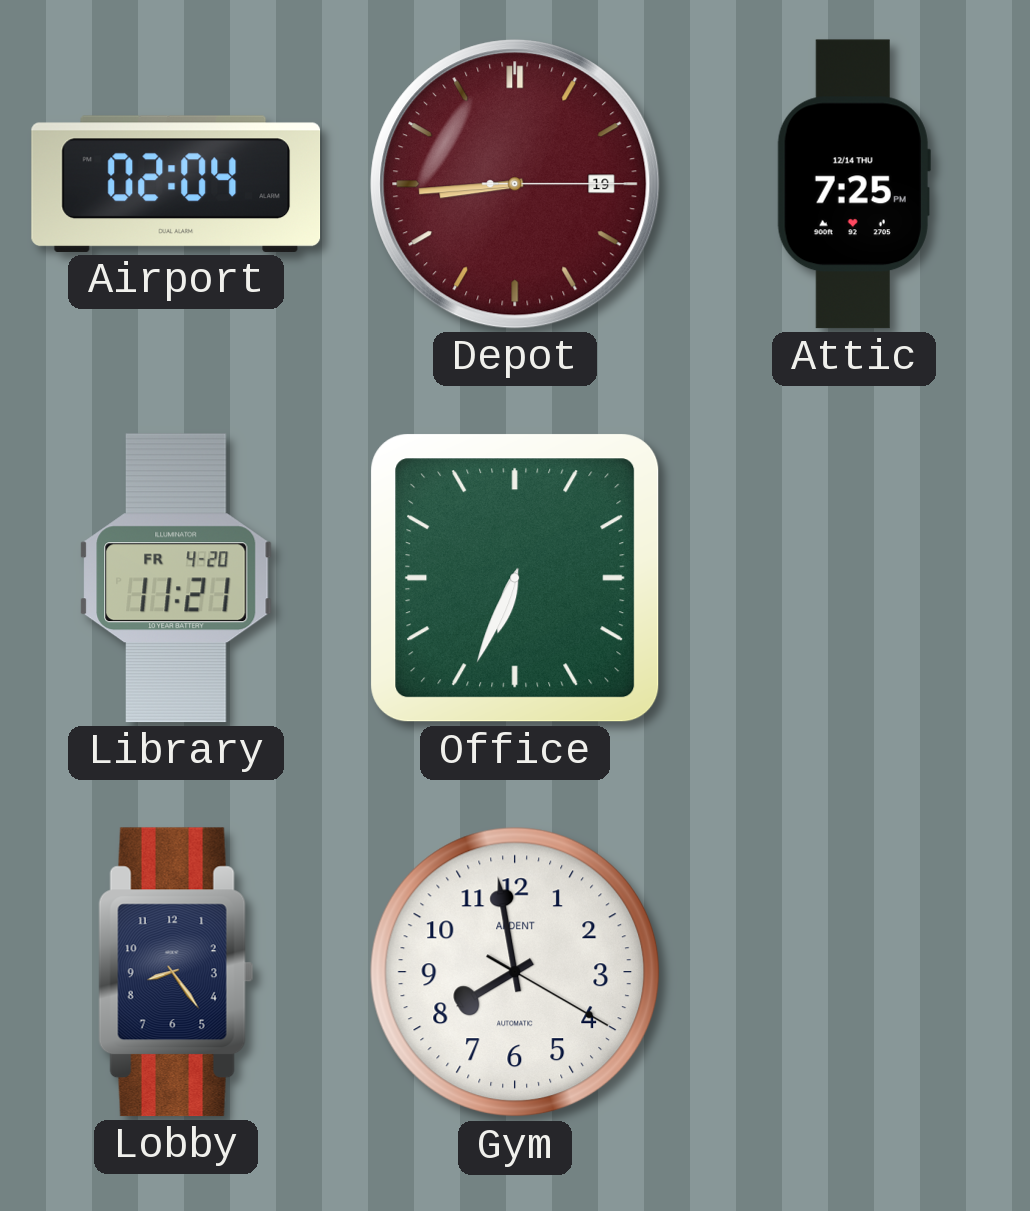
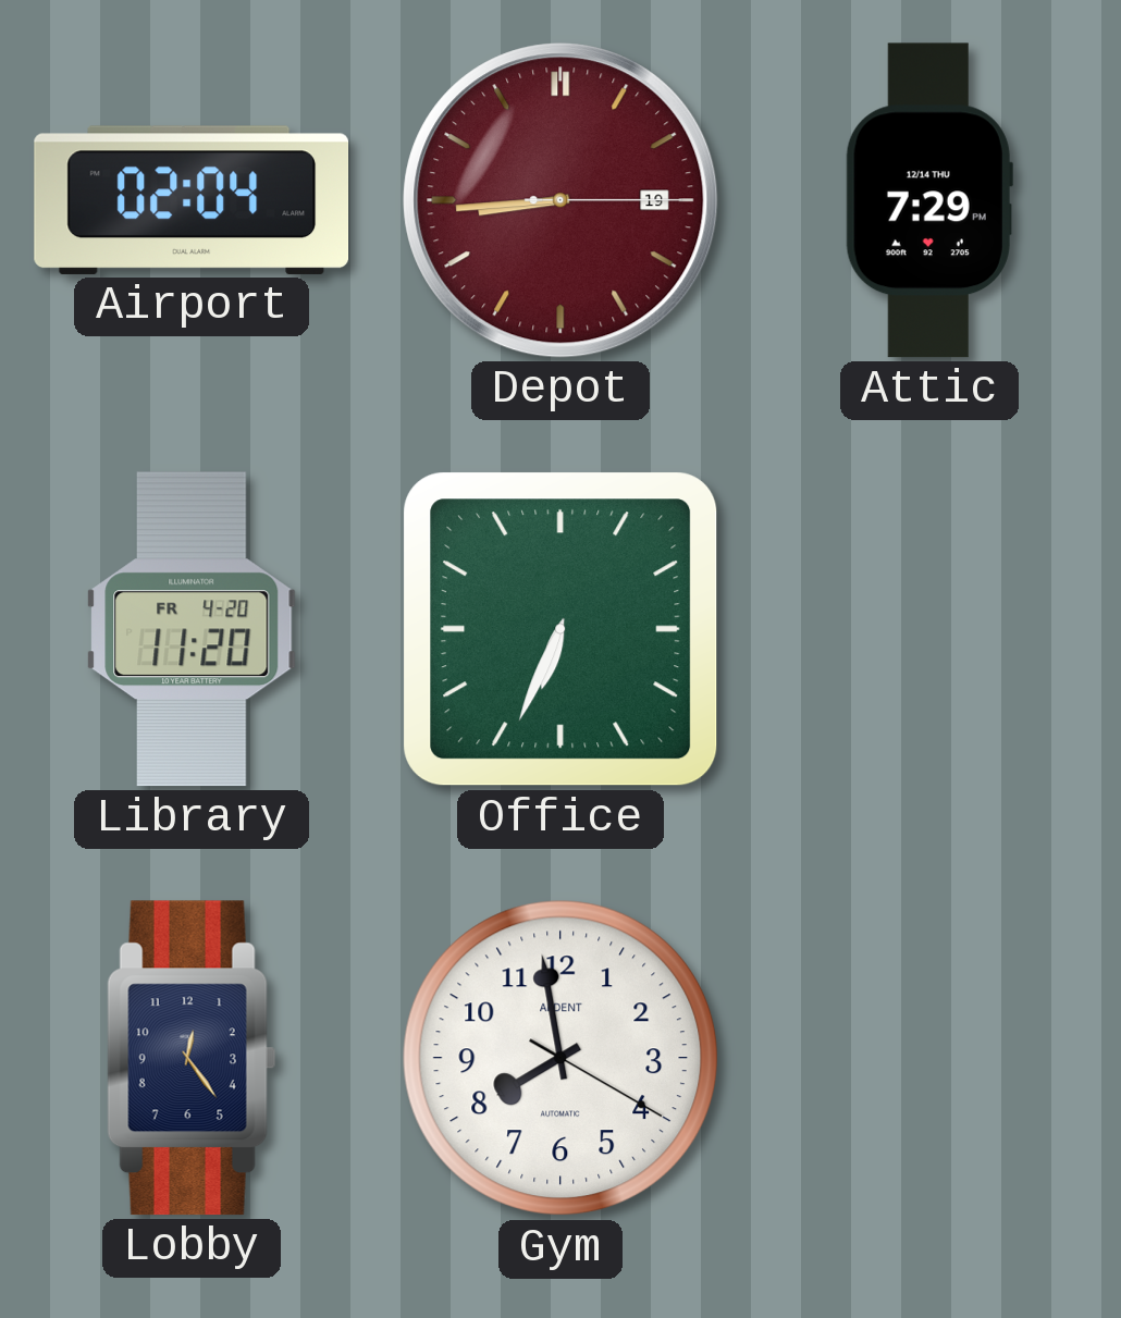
Attic: 7:25 -> 7:29 (929, 200)
Library: 11:21 -> 11:20 (192, 629)
Lobby: 8:24 -> 12:24 (192, 1058)
